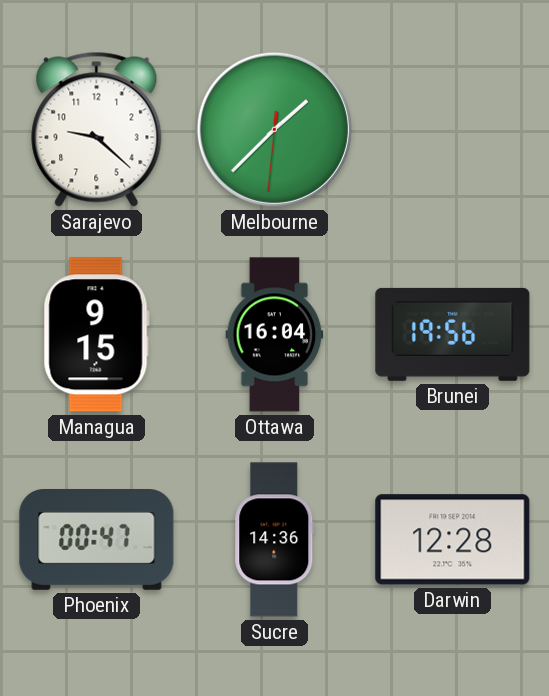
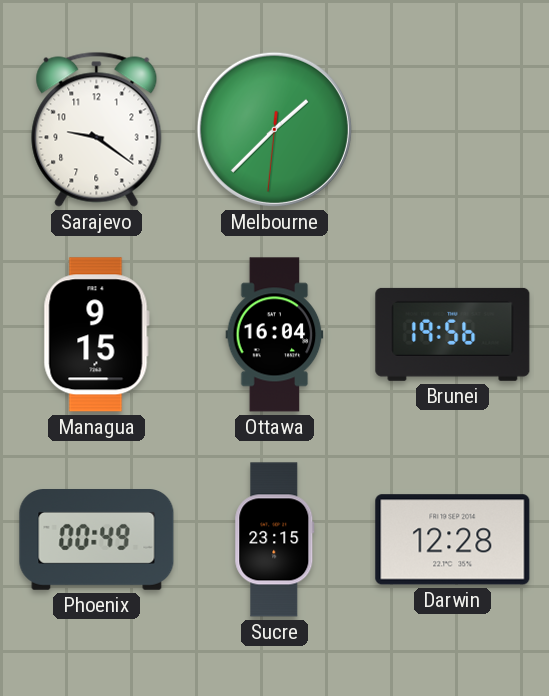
Sarajevo: 9:22 -> 9:21 (97, 129)
Phoenix: 00:47 -> 00:49 (97, 540)
Sucre: 14:36 -> 23:15 (275, 540)
